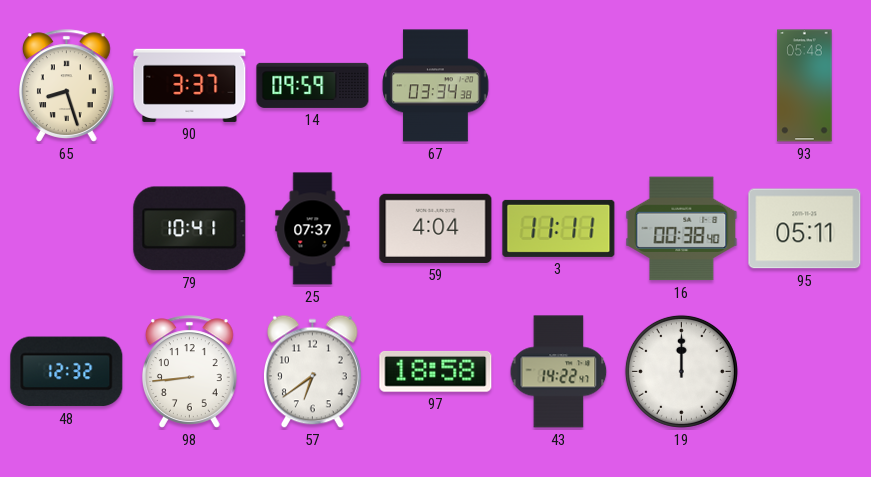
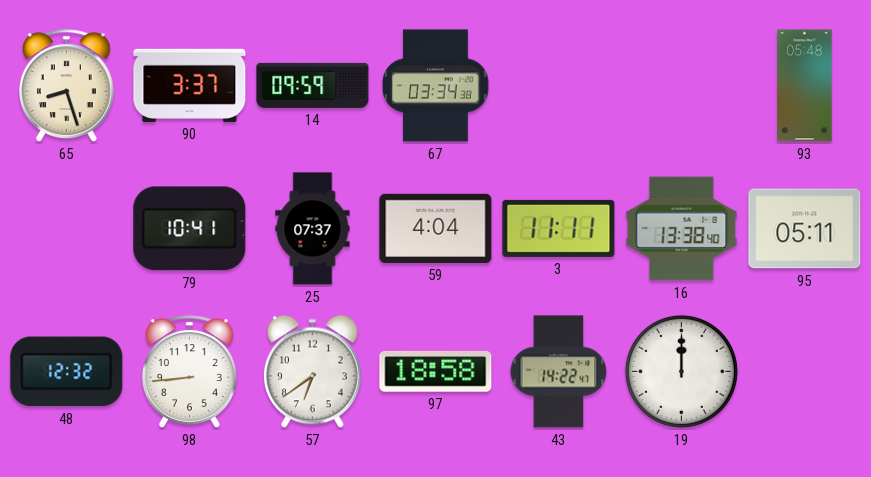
16: 00:38 -> 13:38 (682, 229)
